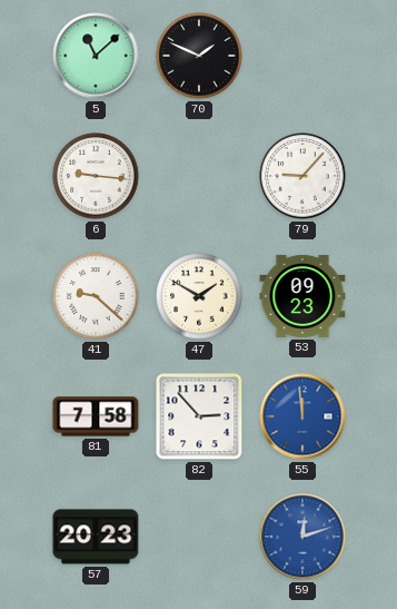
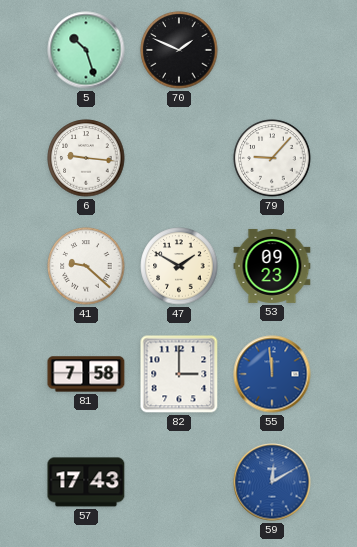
5: 11:08 -> 10:27 (86, 50)
82: 2:53 -> 3:00 (179, 374)
57: 20:23 -> 17:43 (86, 482)
59: 12:12 -> 12:10 (272, 482)
